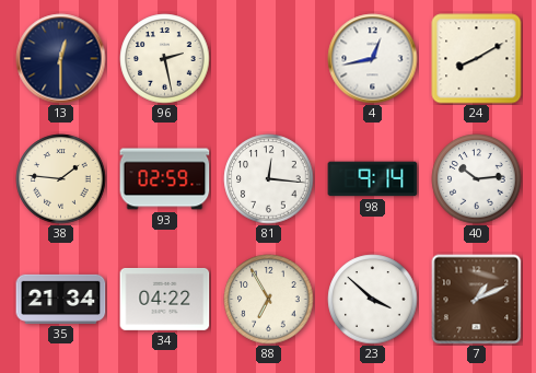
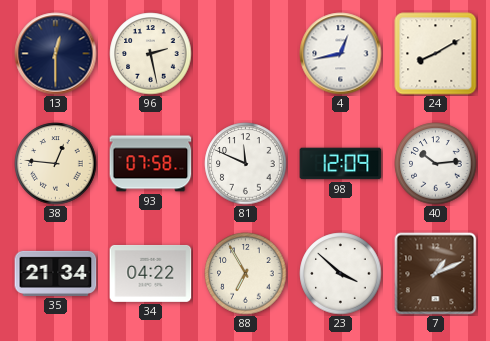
38: 1:46 -> 12:46 (56, 164)
93: 02:59 -> 07:58 (151, 164)
81: 12:16 -> 11:49 (246, 164)
98: 9:14 -> 12:09 (341, 164)
